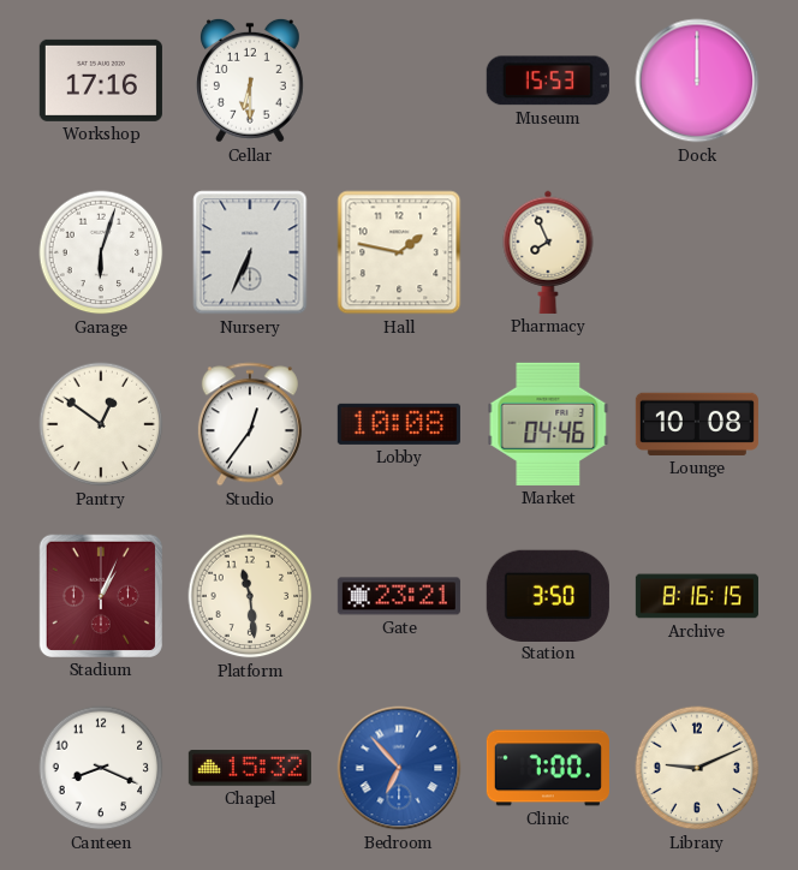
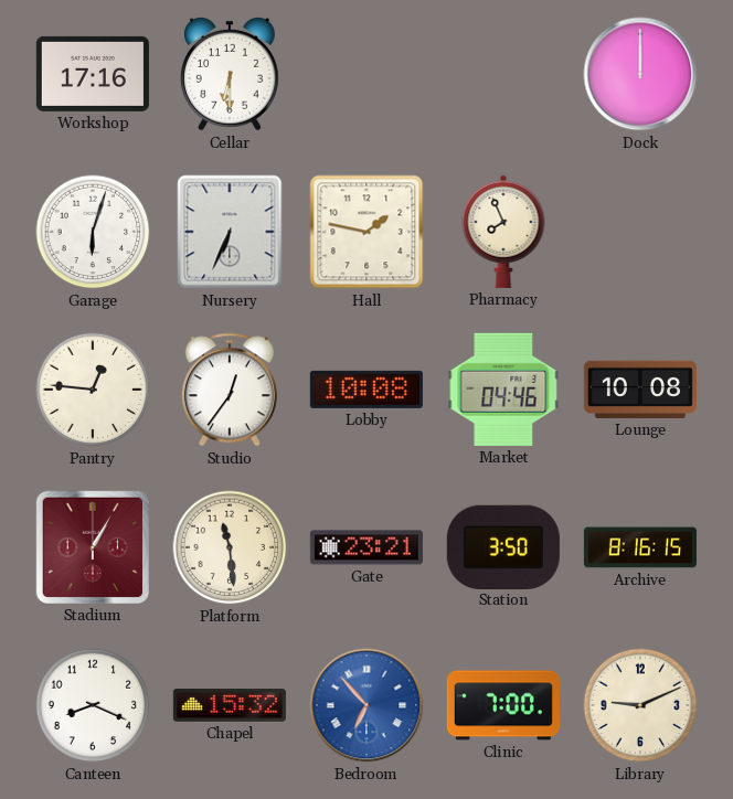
Museum: 15:53 -> none (548, 81)
Pantry: 12:51 -> 12:46 (93, 390)
Stadium: 1:04 -> 1:05 (93, 547)
